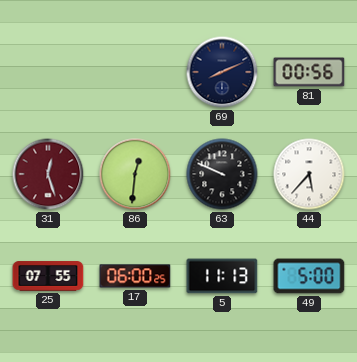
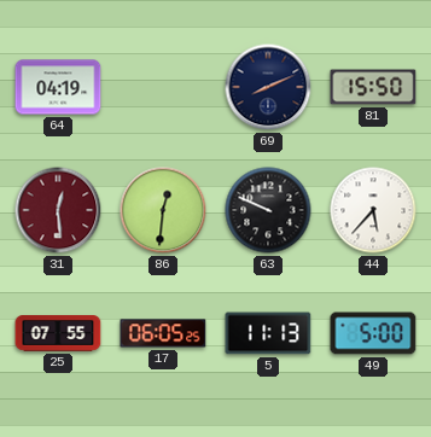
64: none -> 04:19 (58, 87)
81: 00:56 -> 15:50 (373, 87)
31: 12:27 -> 12:29 (58, 210)
17: 06:00 -> 06:05 (163, 333)
